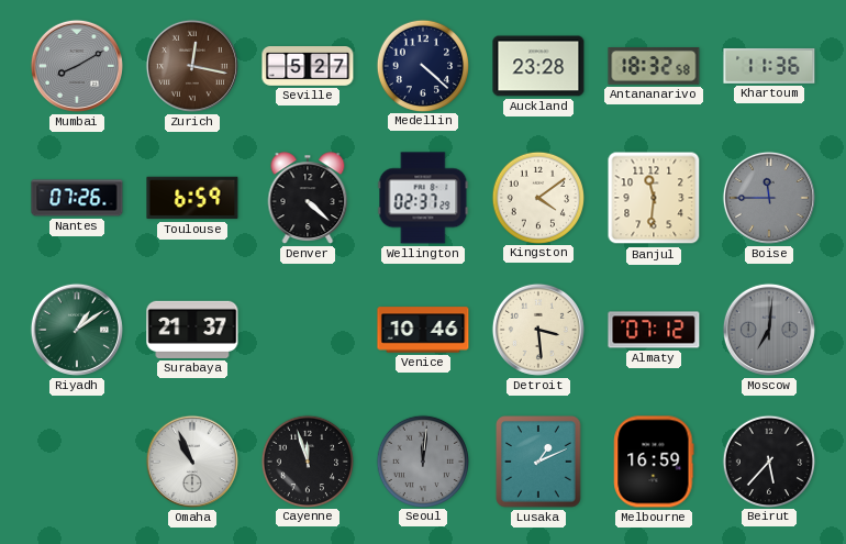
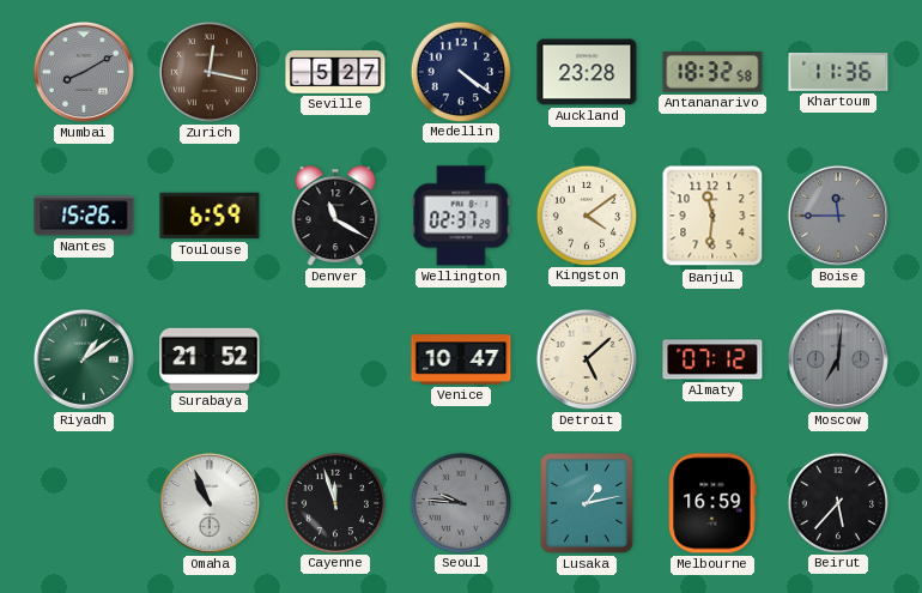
Medellin: 4:22 -> 4:21 (460, 71)
Nantes: 07:26 -> 15:26 (84, 216)
Denver: 4:22 -> 11:20 (335, 216)
Surabaya: 21:37 -> 21:52 (210, 359)
Venice: 10:46 -> 10:47 (461, 359)
Detroit: 3:29 -> 5:08 (587, 359)
Seoul: 12:01 -> 9:46 (460, 502)
Lusaka: 1:11 -> 1:13 (587, 503)
